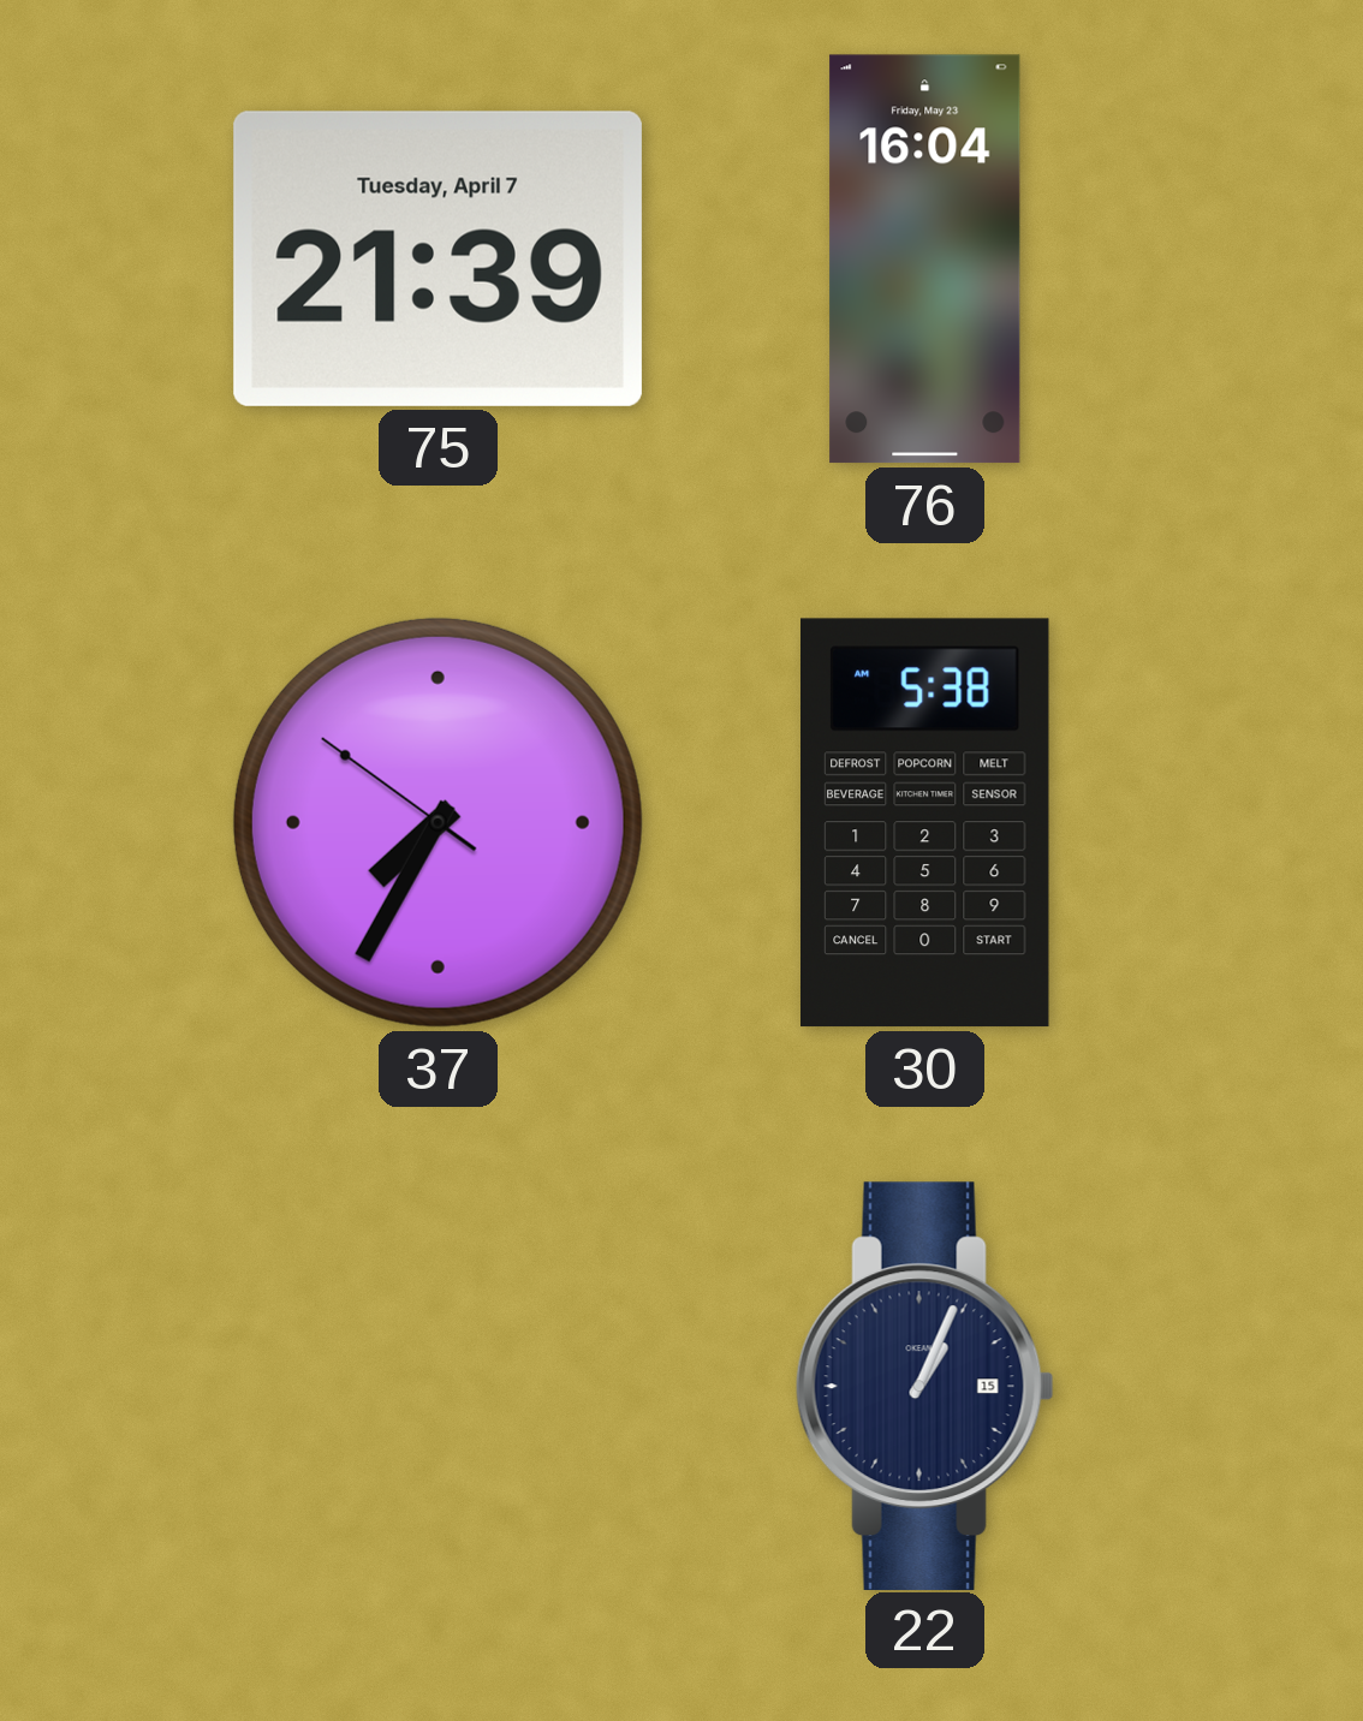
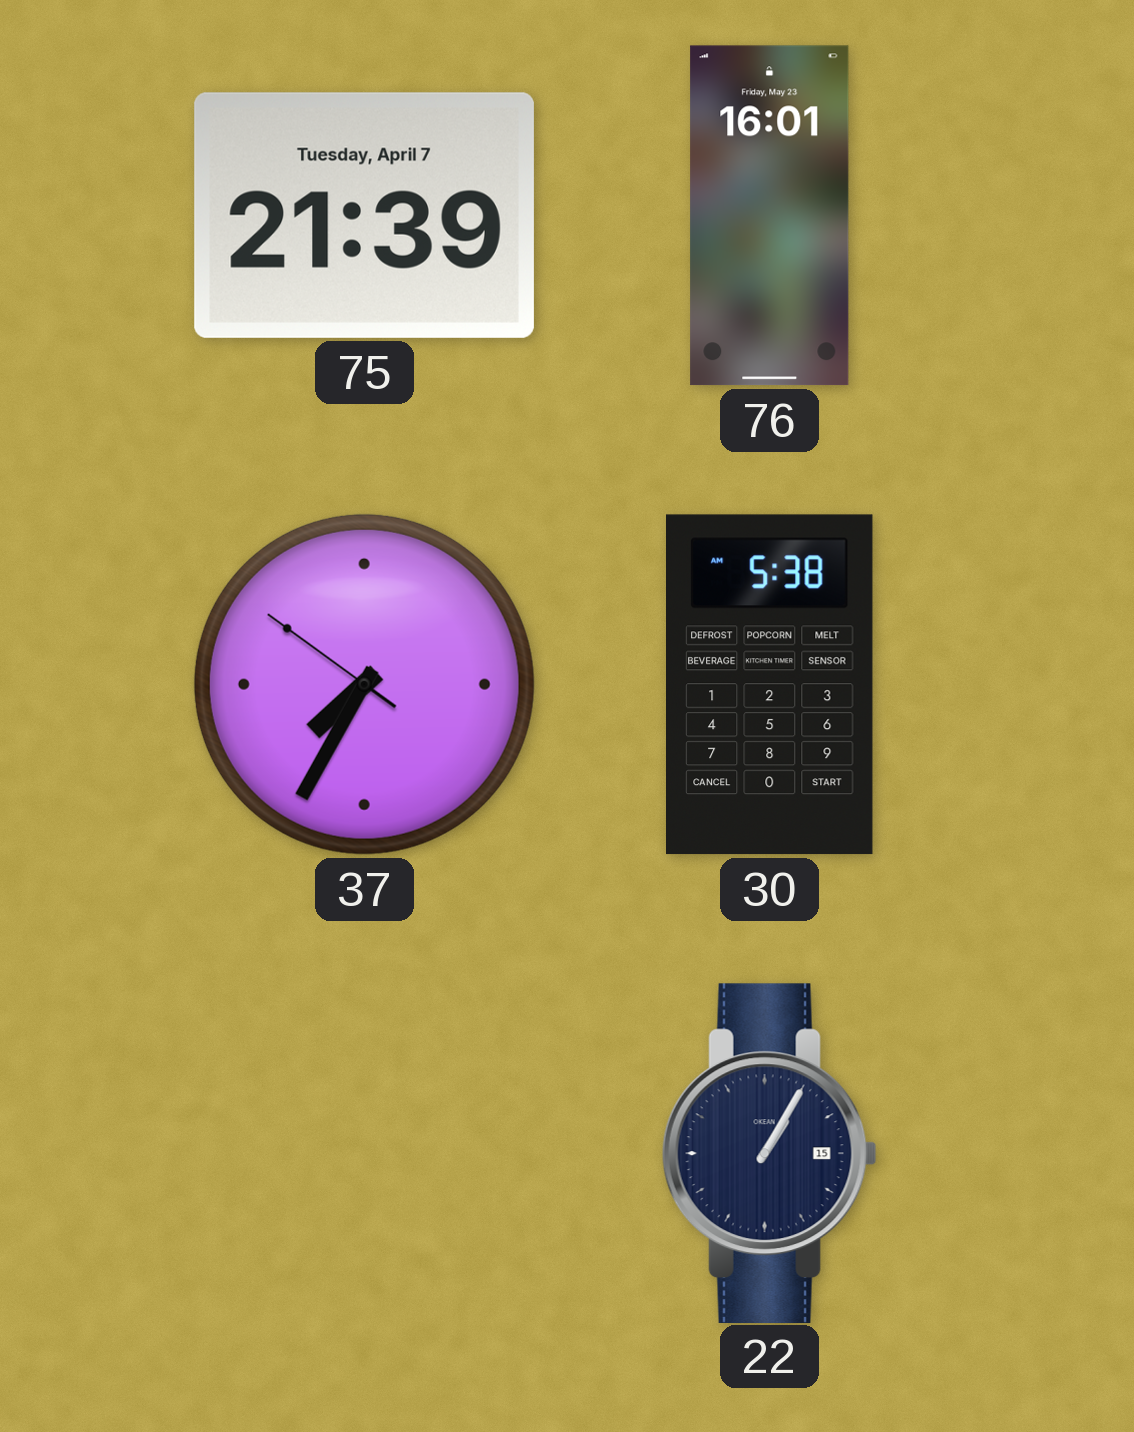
76: 16:04 -> 16:01 (770, 216)
22: 1:04 -> 1:05 (769, 1153)
